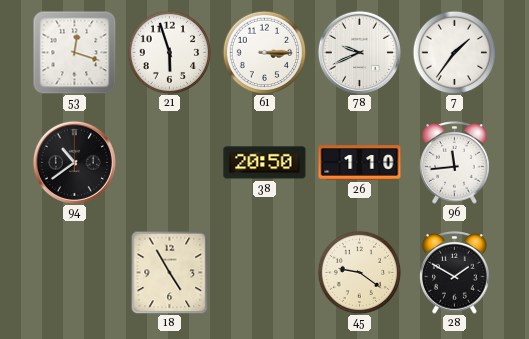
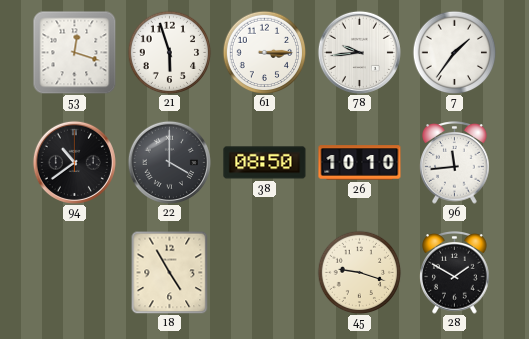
78: 9:41 -> 9:44 (359, 52)
22: none -> 4:00 (169, 162)
38: 20:50 -> 08:50 (265, 163)
26: 1:10 -> 10:10 (360, 163)
45: 9:21 -> 9:18 (359, 272)
